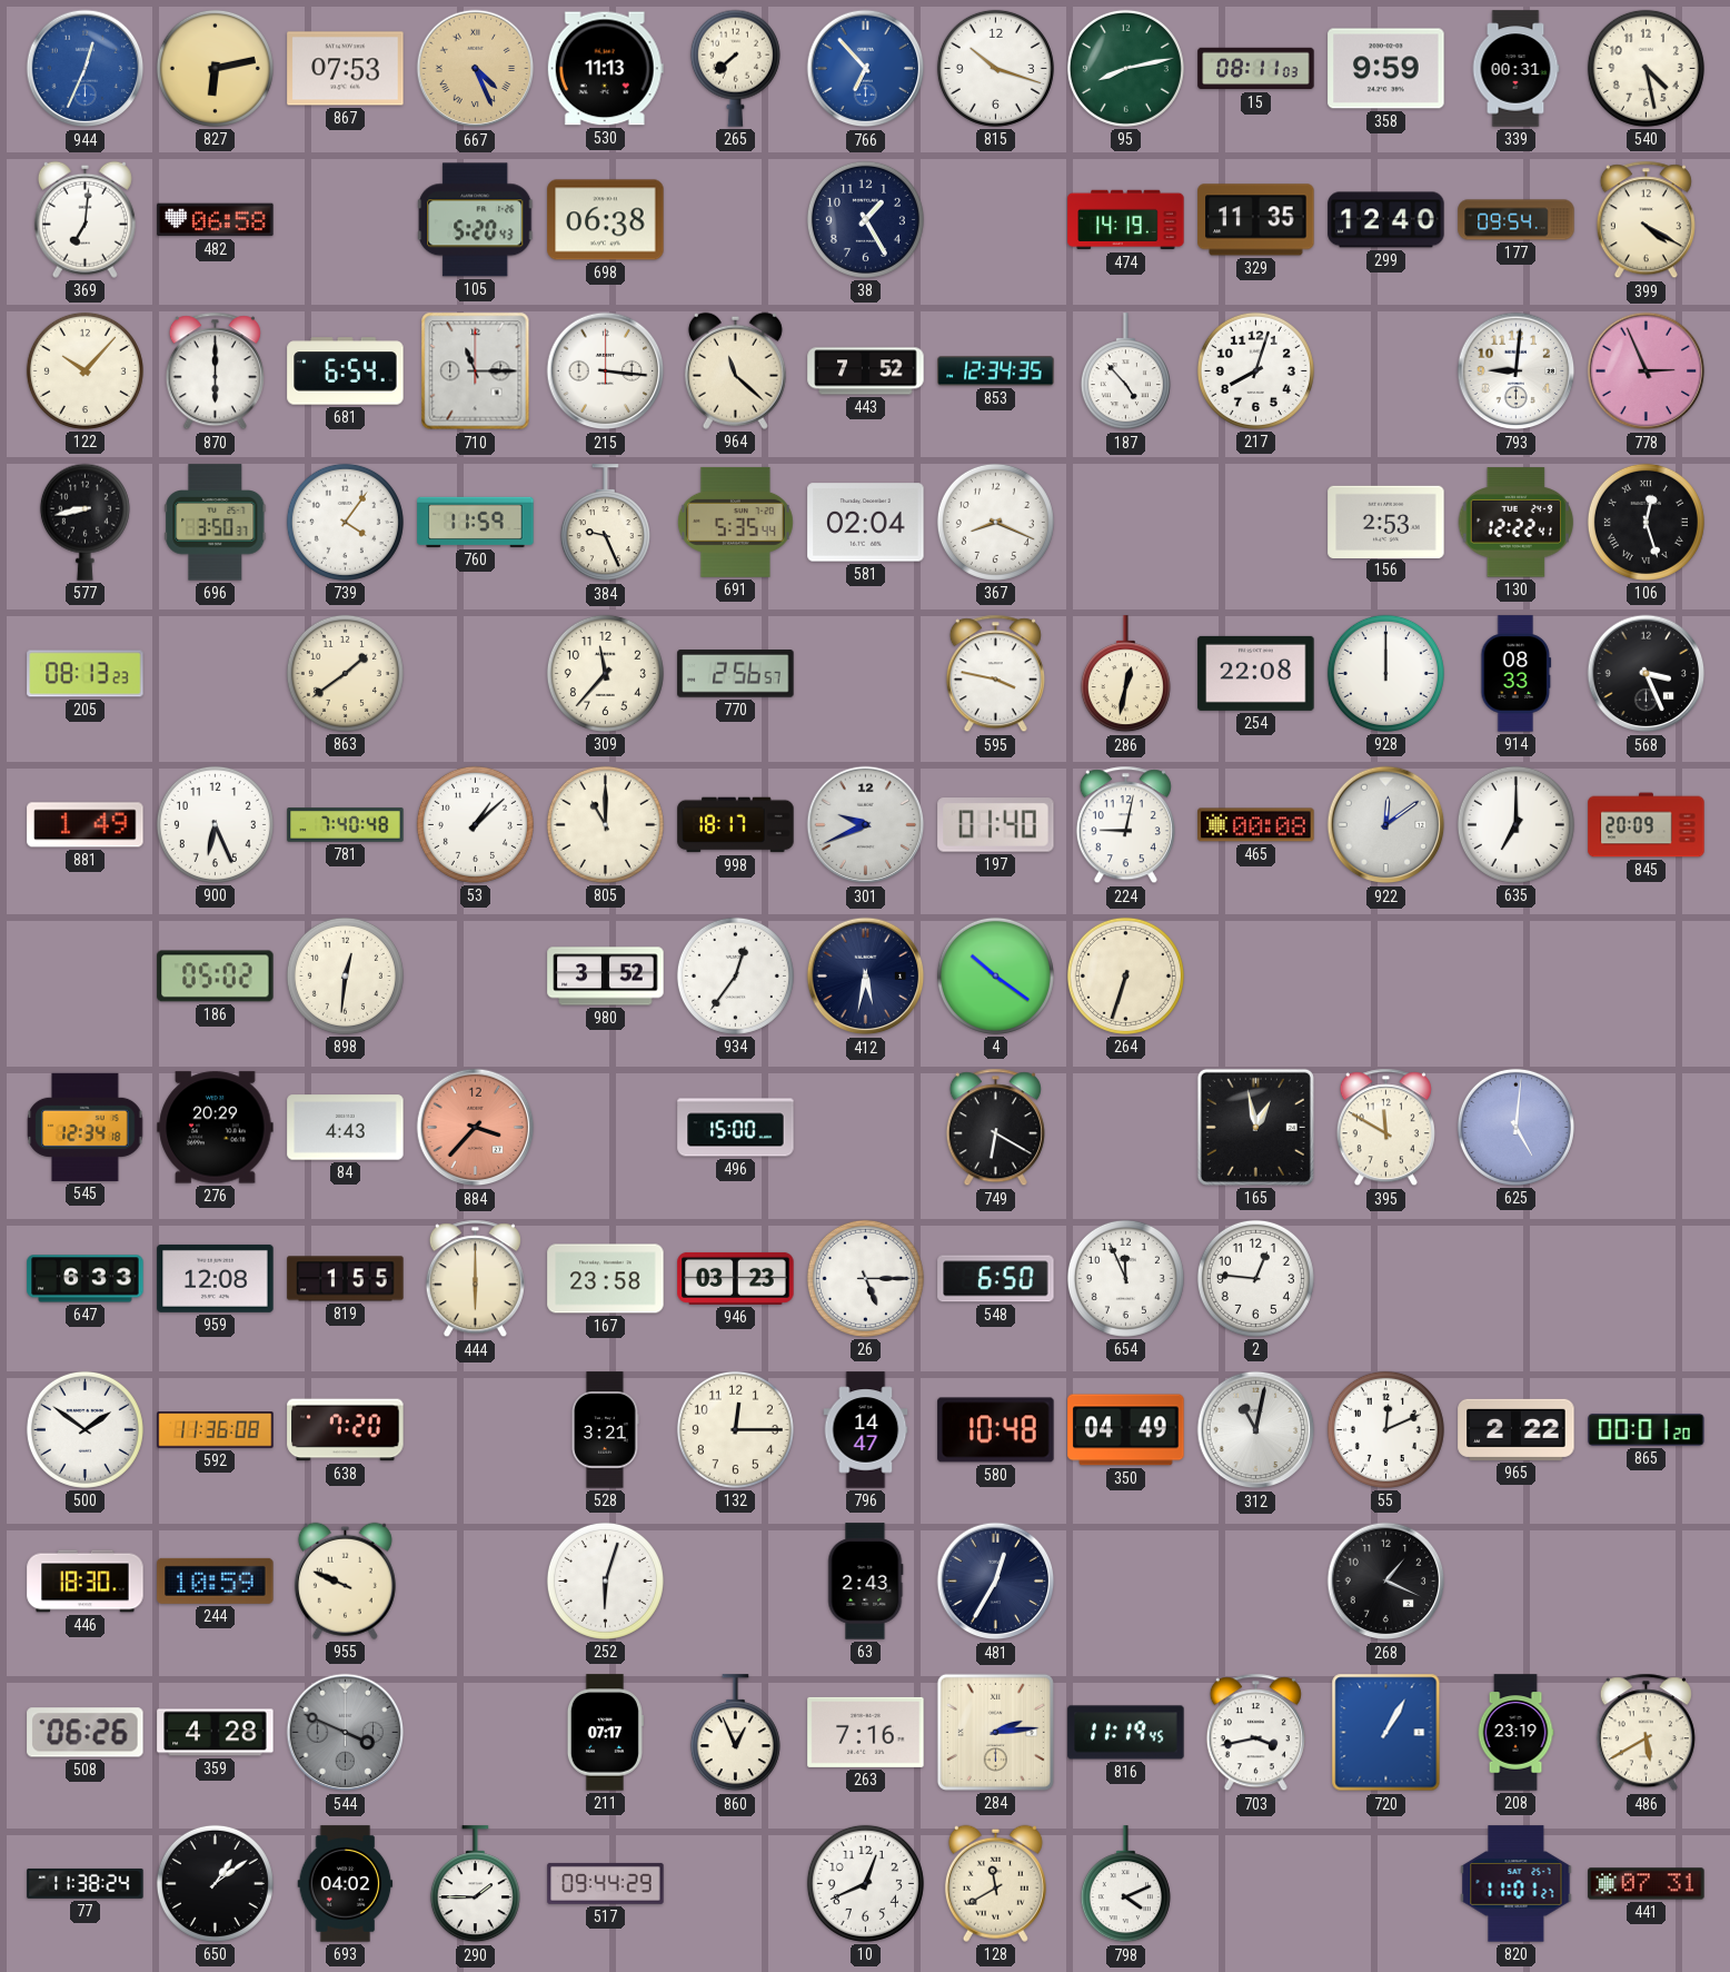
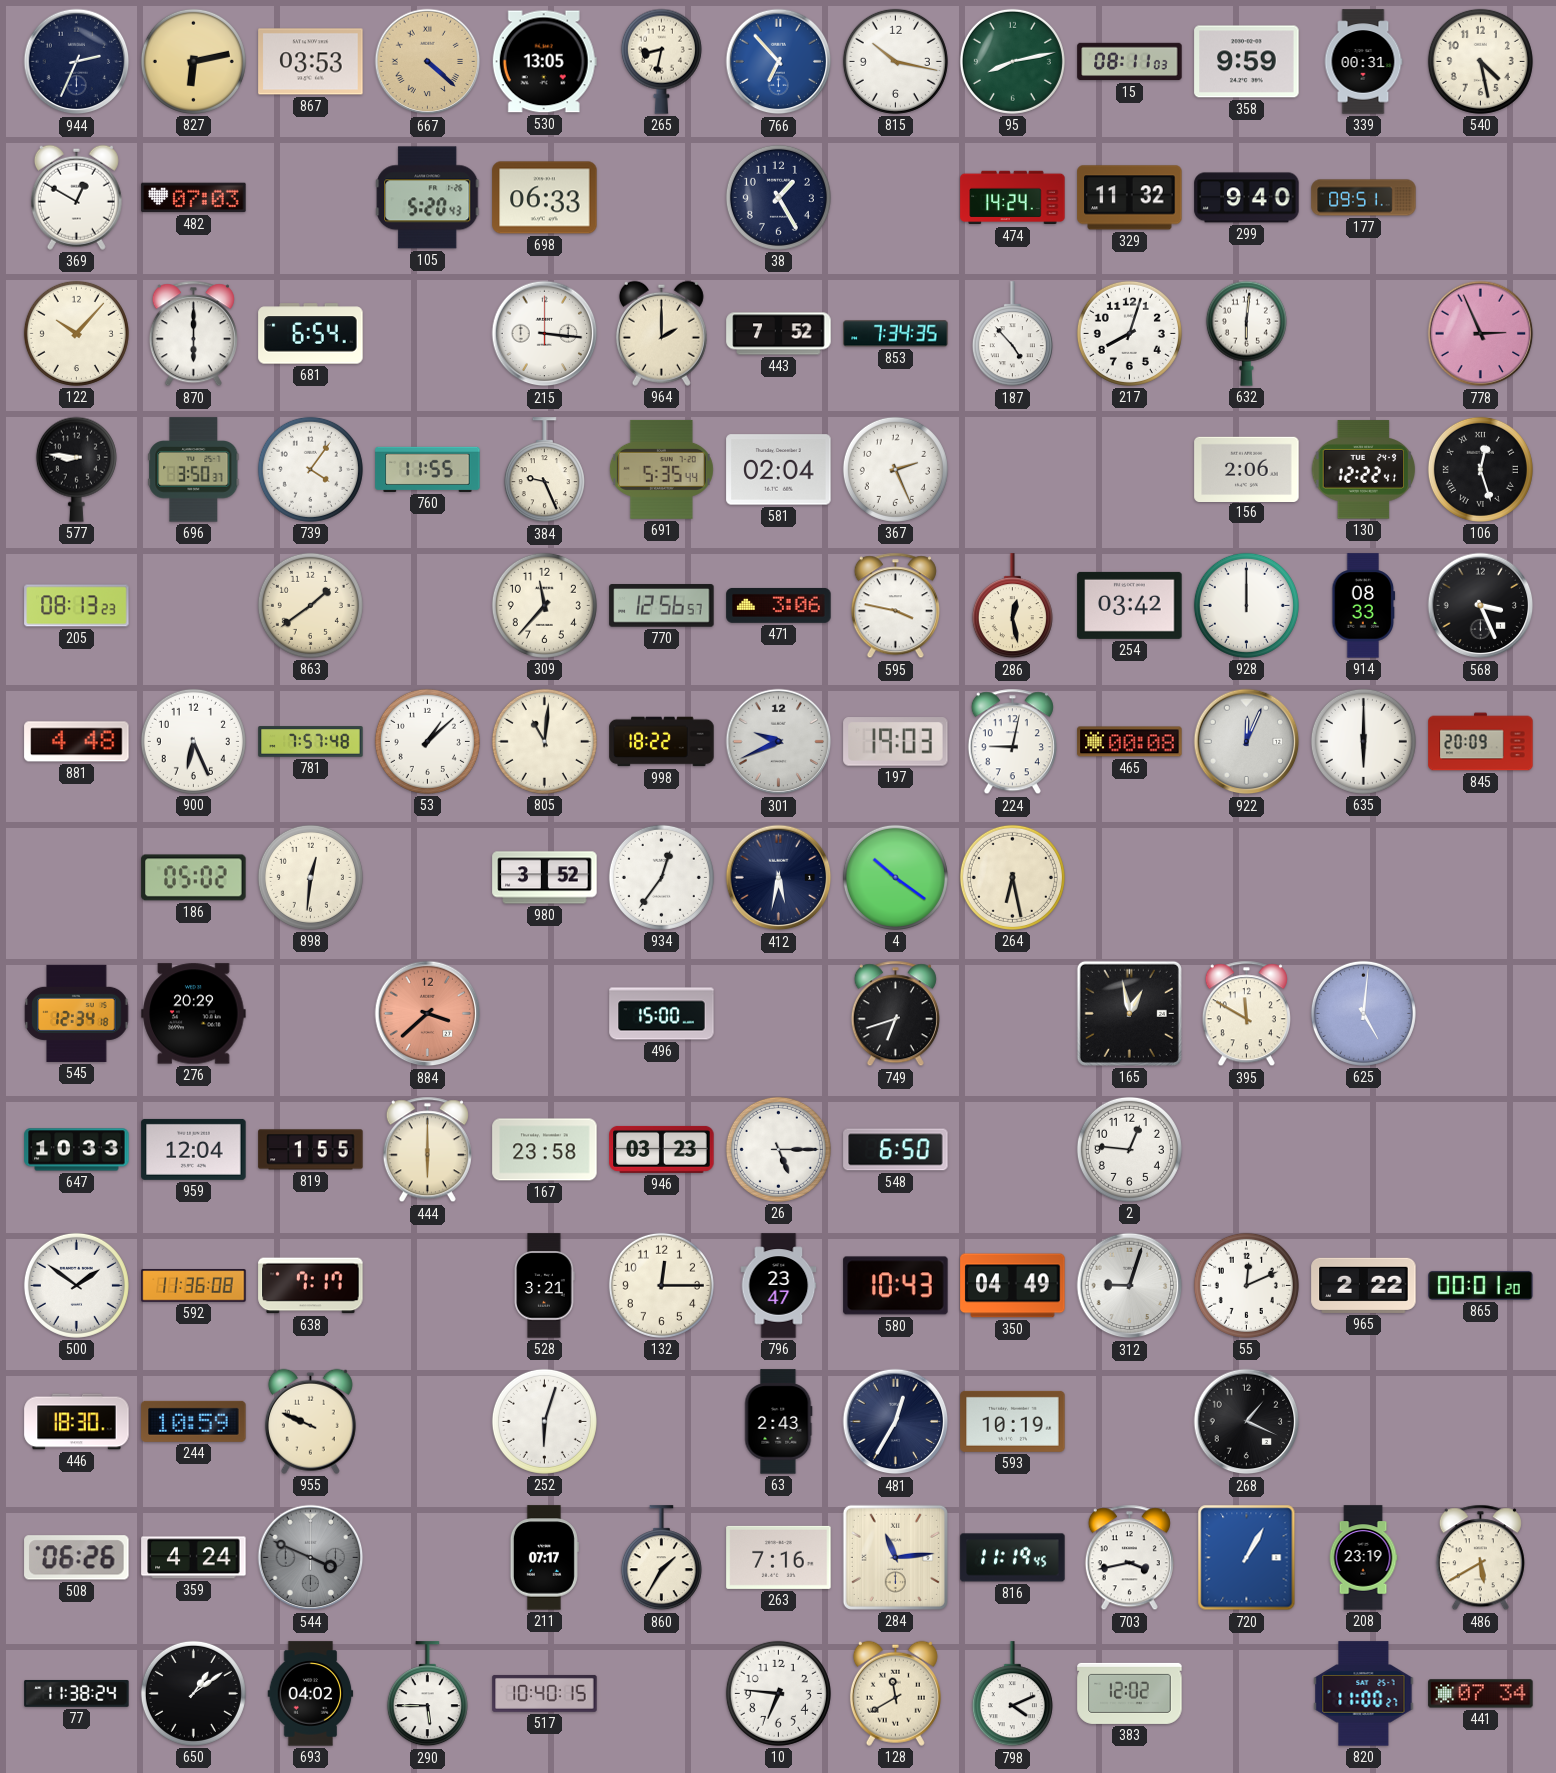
944: 12:34 -> 2:34 (77, 62)
944 dial: blue -> navy (77, 62)
867: 07:53 -> 03:53 (311, 62)
667: 4:26 -> 4:22 (428, 62)
530: 11:13 -> 13:05 (544, 62)
265: 7:38 -> 8:32 (661, 61)
815: 10:18 -> 10:17 (895, 61)
369: 7:01 -> 12:50 (76, 197)
482: 06:58 -> 07:03 (194, 198)
698: 06:38 -> 06:33 (545, 198)
474: 14:19 -> 14:24 (1013, 198)
329: 11:35 -> 11:32 (1130, 198)
299: 12:40 -> 9:40 (1247, 198)
177: 09:54 -> 09:51 (1364, 198)
399: 4:20 -> none (1646, 220)
710: 11:15 -> none (476, 371)
964: 11:22 -> 2:00 (661, 333)
853: 12:34 -> 7:34 (896, 334)
632: none -> 6:01 (1246, 333)
793: 9:01 -> none (1517, 371)
577: 8:43 -> 8:46 (76, 469)
760: 11:59 -> 11:55 (428, 469)
367: 8:19 -> 2:26 (895, 469)
156: 2:53 -> 2:06 (1247, 469)
770: 2:56 -> 12:56 (662, 606)
471: none -> 3:06 (779, 605)
286: 12:32 -> 12:28 (1012, 606)
254: 22:08 -> 03:42 (1130, 605)
881: 1:49 -> 4:48 (77, 742)
781: 7:40 -> 7:57 (311, 742)
805: 11:00 -> 11:01 (544, 741)
998: 18:17 -> 18:22 (662, 742)
197: 01:40 -> 19:03 (896, 742)
922: 12:09 -> 12:04 (1247, 742)
635: 7:00 -> 6:00 (1363, 741)
264: 6:33 -> 6:28 (1012, 877)
84: 4:43 -> none (346, 1128)
884: 3:37 -> 3:38 (428, 1014)
749: 6:20 -> 6:42 (895, 1014)
647: 6:33 -> 10:33 (77, 1150)
959: 12:08 -> 12:04 (194, 1149)
654: 11:56 -> none (1125, 1278)
638: 7:20 -> 7:17 (311, 1286)
796: 14:47 -> 23:47 (779, 1286)
580: 10:48 -> 10:43 (896, 1286)
312: 11:02 -> 9:03 (1130, 1286)
593: none -> 10:19 (1013, 1421)
359: 4:28 -> 4:24 (194, 1558)
860: 12:56 -> 1:35 (661, 1558)
284: 2:14 -> 11:14 (895, 1557)
290: 1:45 -> 5:45 (427, 1694)
517: 09:44 -> 10:40 (545, 1693)
10: 12:41 -> 6:46 (778, 1693)
383: none -> 12:02 (1130, 1693)
820: 11:01 -> 11:00 (1364, 1694)
441: 07:31 -> 07:34 (1481, 1694)
